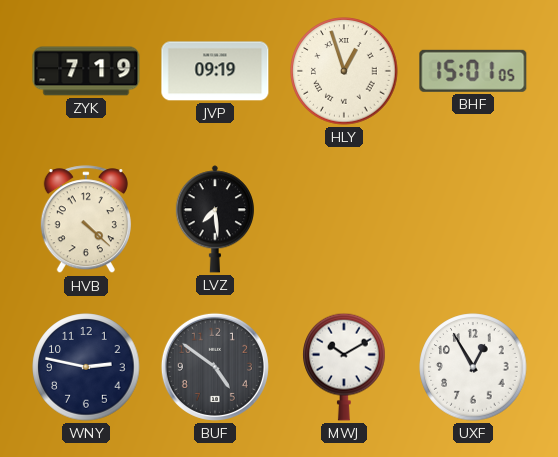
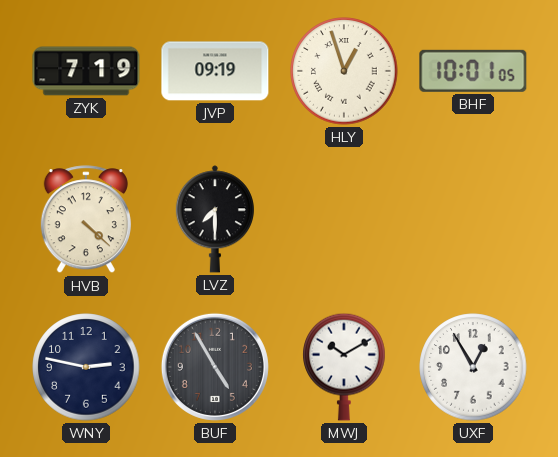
BHF: 15:01 -> 10:01 (473, 71)
LVZ: 7:29 -> 7:30 (215, 219)
BUF: 4:51 -> 4:55 (215, 367)
